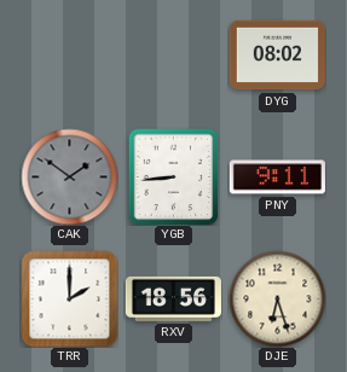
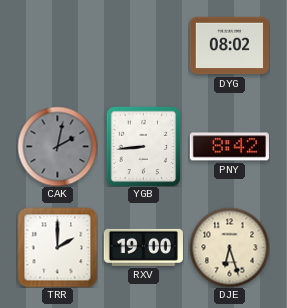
CAK: 1:51 -> 2:02 (57, 146)
PNY: 9:11 -> 8:42 (229, 147)
RXV: 18:56 -> 19:00 (143, 247)
